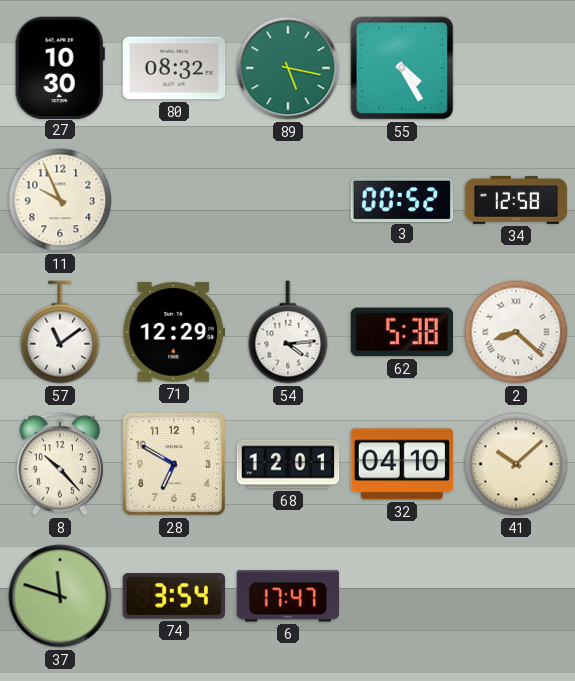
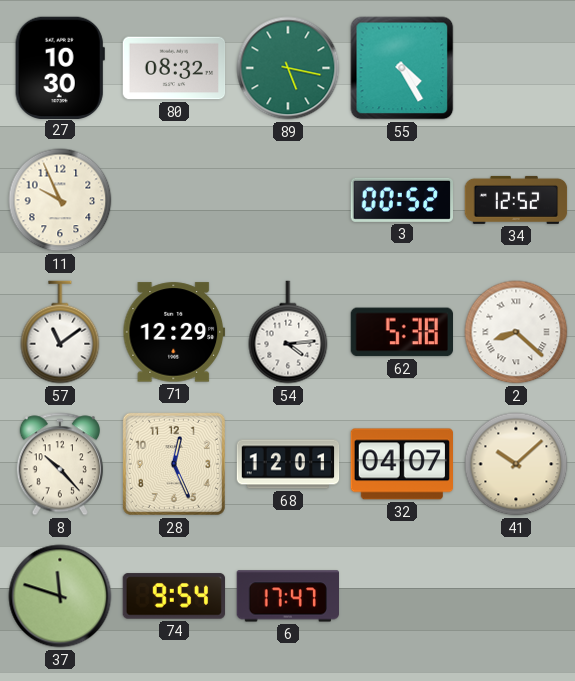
34: 12:58 -> 12:52 (516, 200)
28: 6:50 -> 12:26 (174, 464)
32: 04:10 -> 04:07 (401, 464)
74: 3:54 -> 9:54 (174, 596)
